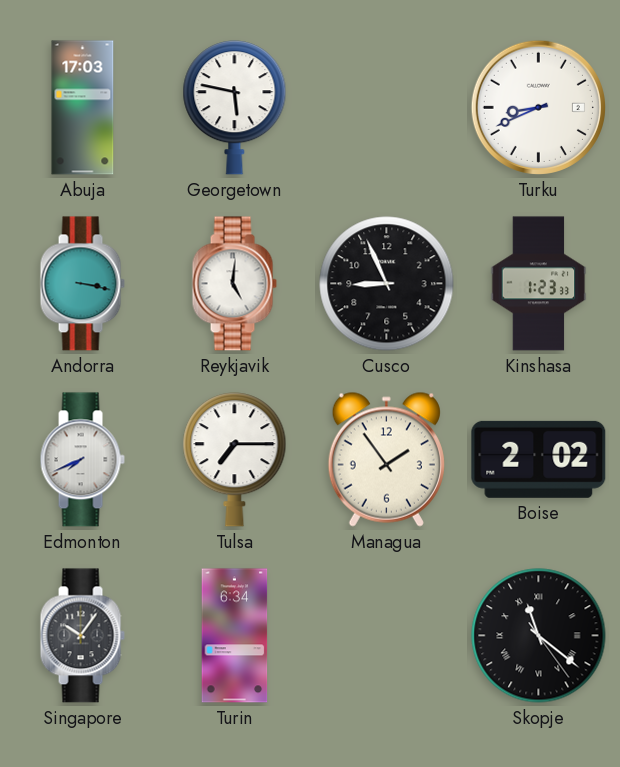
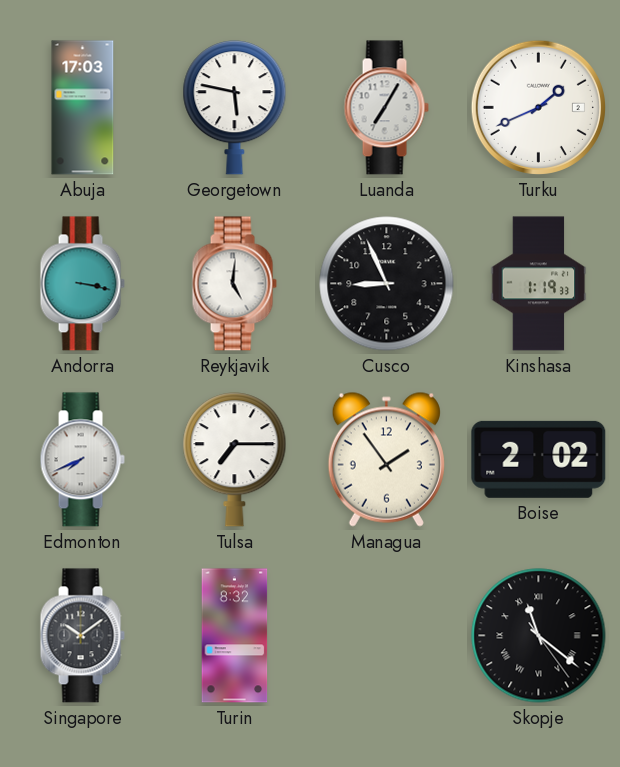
Luanda: none -> 7:05 (386, 108)
Turku: 8:41 -> 1:41 (538, 107)
Kinshasa: 1:23 -> 1:19 (539, 284)
Singapore: 10:06 -> 10:09 (82, 636)
Turin: 6:34 -> 8:32 (235, 636)
